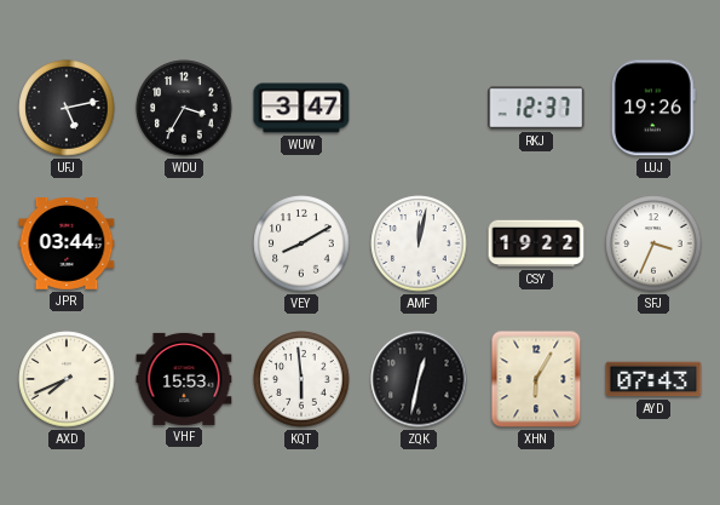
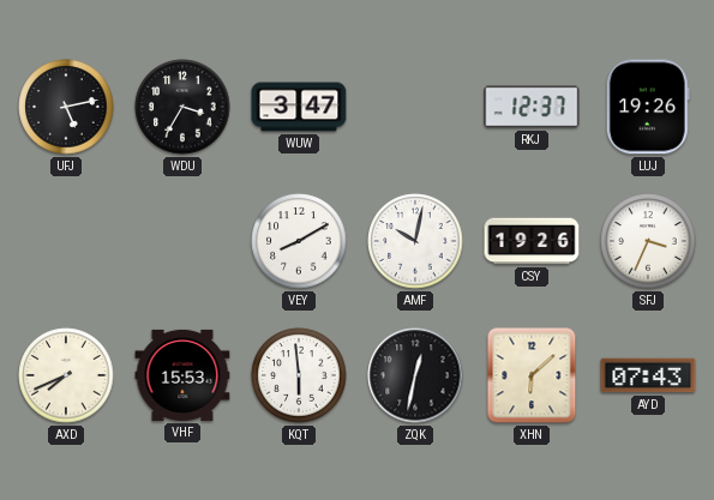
JPR: 03:44 -> none (67, 245)
AMF: 12:02 -> 10:02 (415, 241)
CSY: 19:22 -> 19:26 (532, 241)
XHN: 6:05 -> 6:08 (532, 375)
